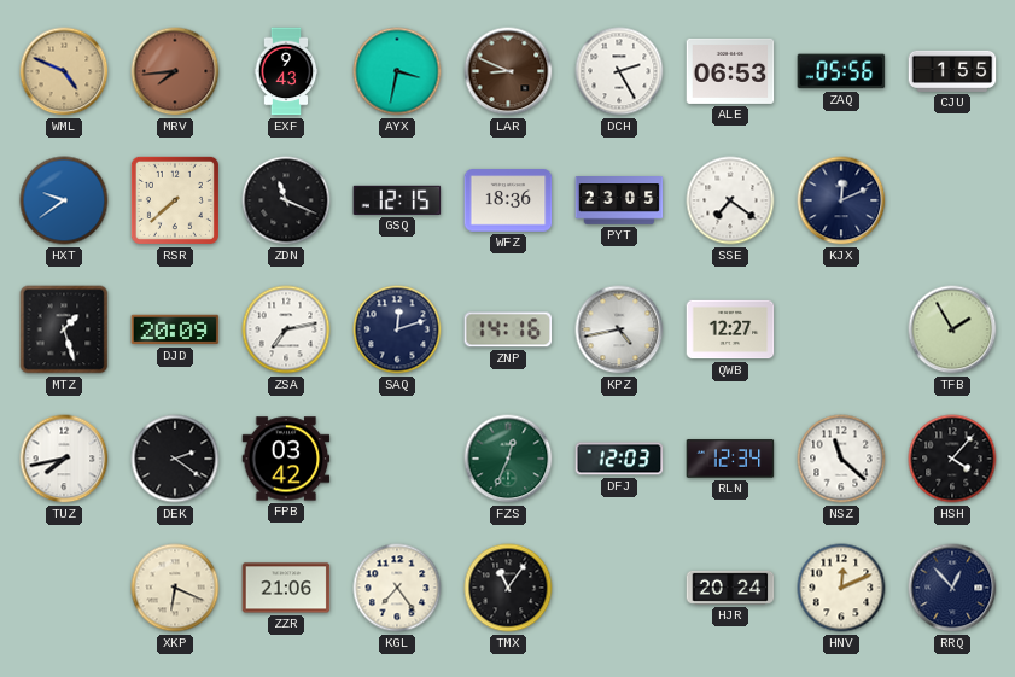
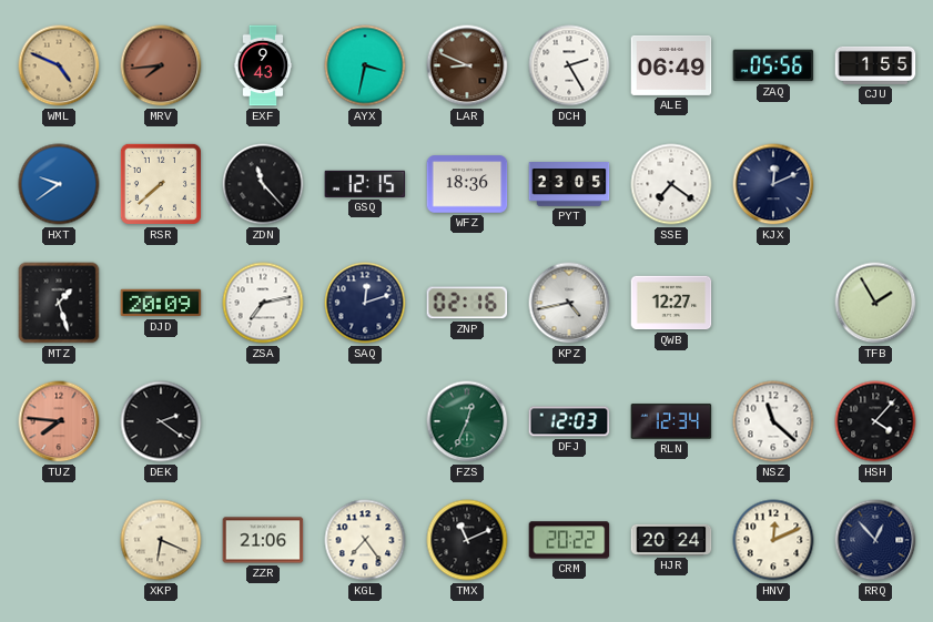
ALE: 06:53 -> 06:49 (671, 65)
ZDN: 11:19 -> 11:23 (263, 184)
ZNP: 14:16 -> 02:16 (467, 303)
TUZ: 7:43 -> 7:46 (59, 421)
TUZ dial: white -> salmon (59, 421)
FPB: 03:42 -> none (286, 459)
TMX: 11:06 -> 11:11 (467, 540)
CRM: none -> 20:22 (569, 540)
